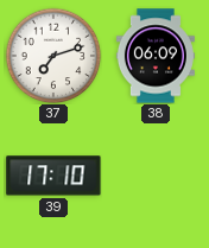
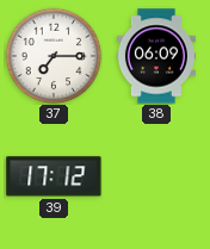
37: 7:12 -> 7:15 (54, 56)
39: 17:10 -> 17:12 (54, 176)
